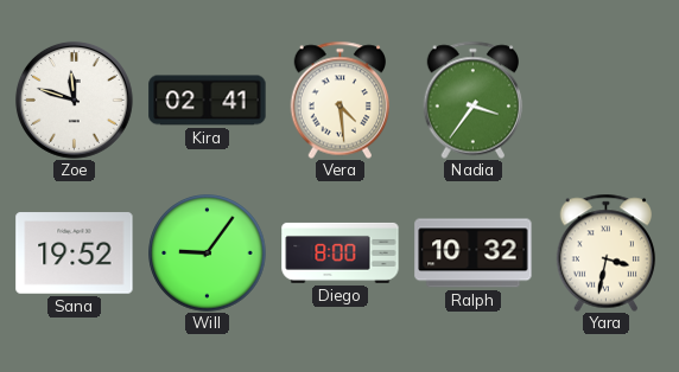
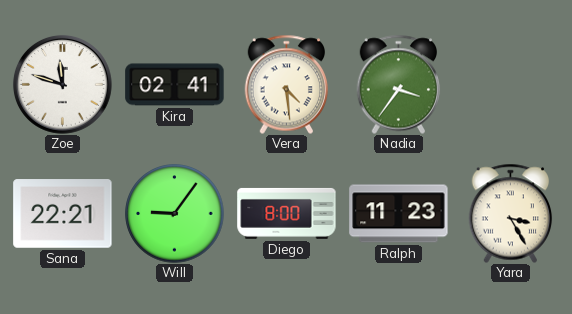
Sana: 19:52 -> 22:21 (63, 214)
Ralph: 10:32 -> 11:23 (399, 214)
Yara: 3:32 -> 3:25 (511, 213)
